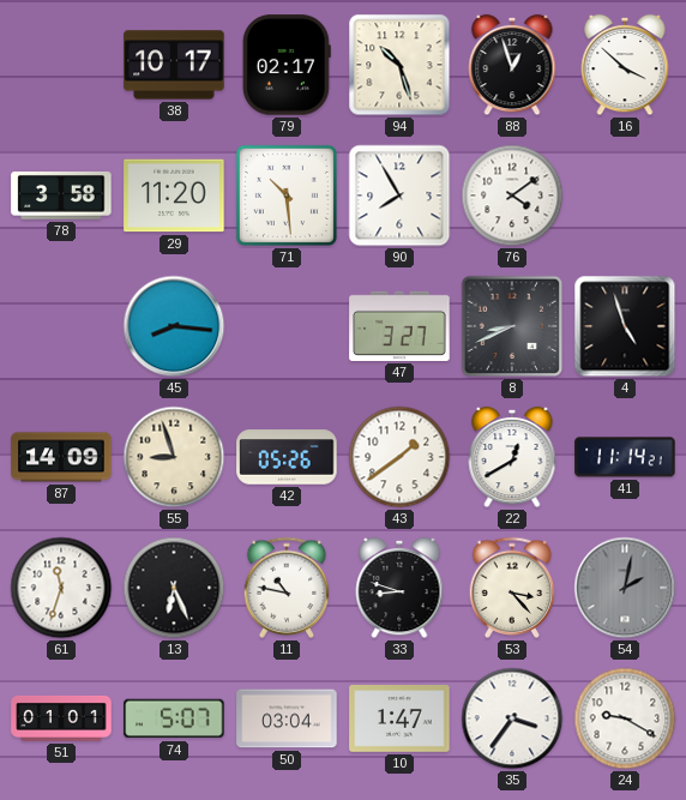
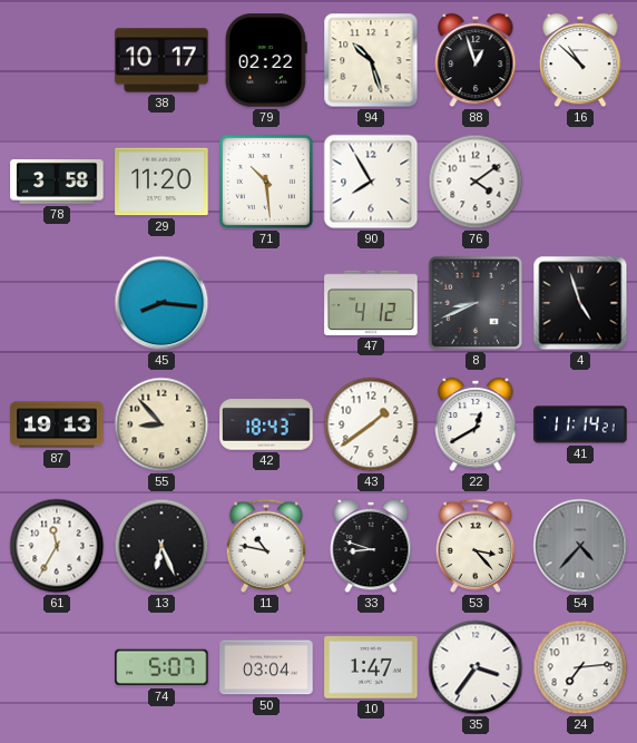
79: 02:17 -> 02:22 (266, 60)
16: 3:52 -> 10:52 (580, 60)
47: 3:27 -> 4:12 (371, 303)
87: 14:09 -> 19:13 (57, 424)
55: 8:57 -> 8:53 (161, 424)
42: 05:26 -> 18:43 (266, 424)
61: 11:33 -> 11:35 (57, 546)
54: 2:02 -> 4:37 (580, 546)
51: 01:01 -> none (61, 718)
24: 9:20 -> 7:14 (580, 667)
